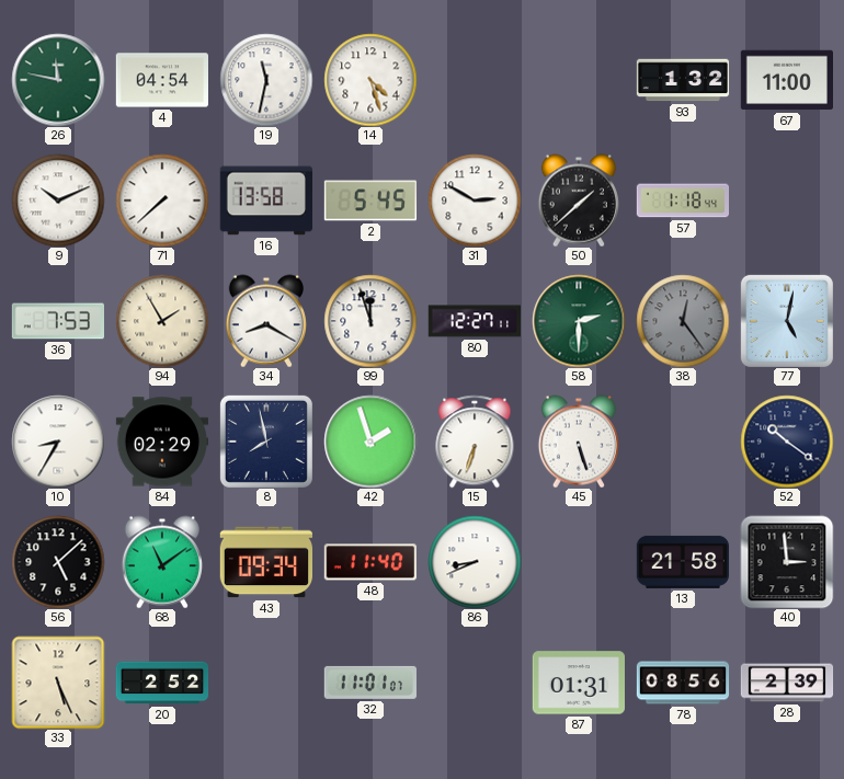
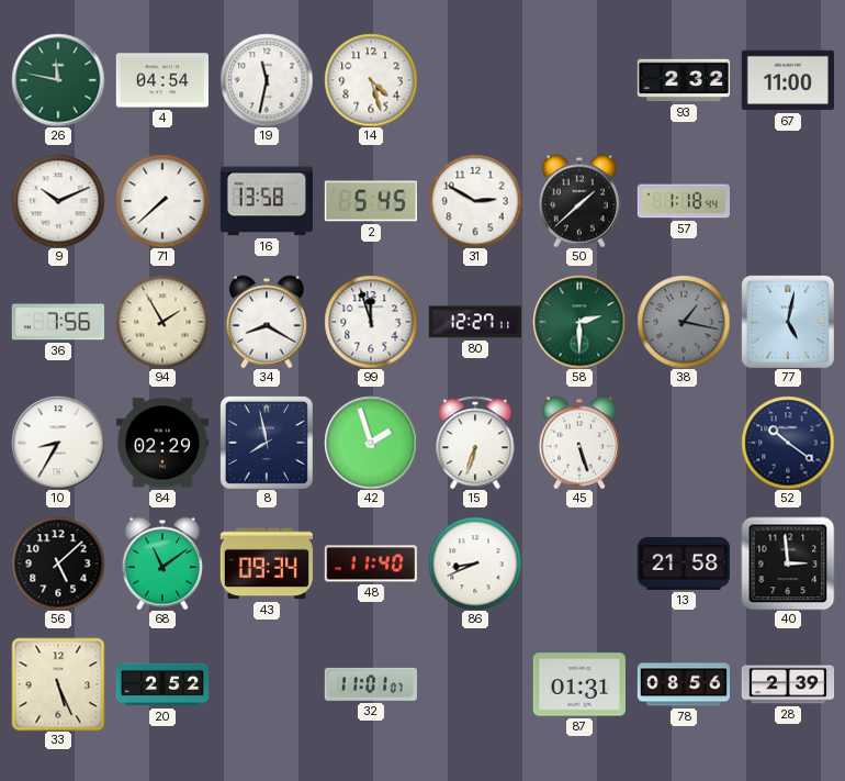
93: 1:32 -> 2:32 (684, 80)
36: 7:53 -> 7:56 (57, 322)
38: 12:24 -> 1:17 (684, 322)
